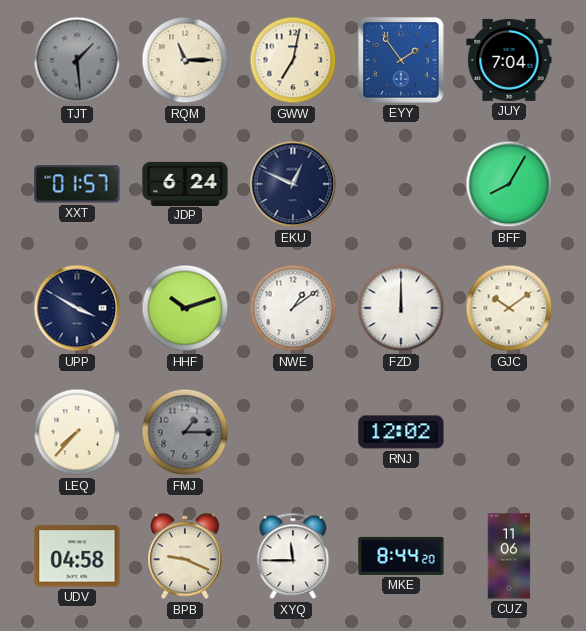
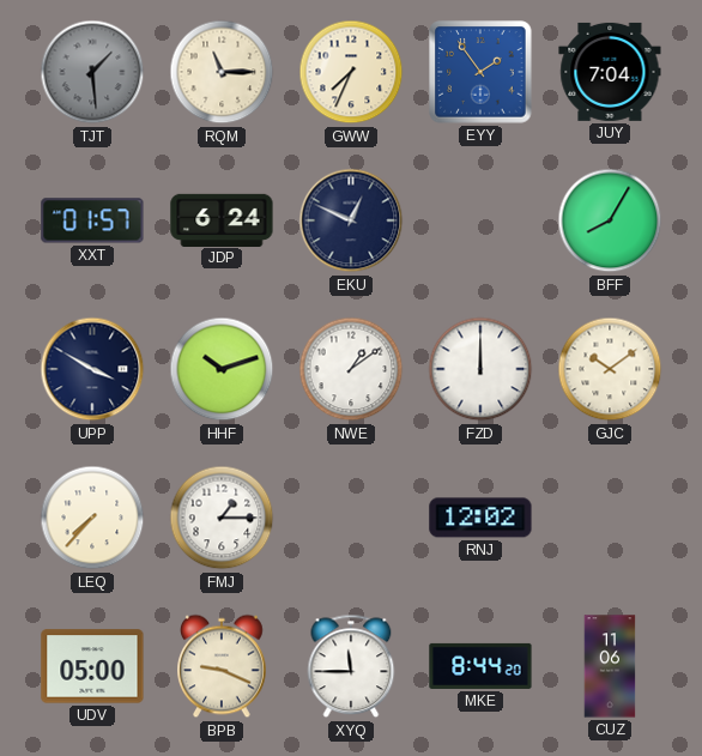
GWW: 7:02 -> 7:34 (351, 72)
FMJ dial: grey -> white (222, 518)
UDV: 04:58 -> 05:00 (92, 666)
